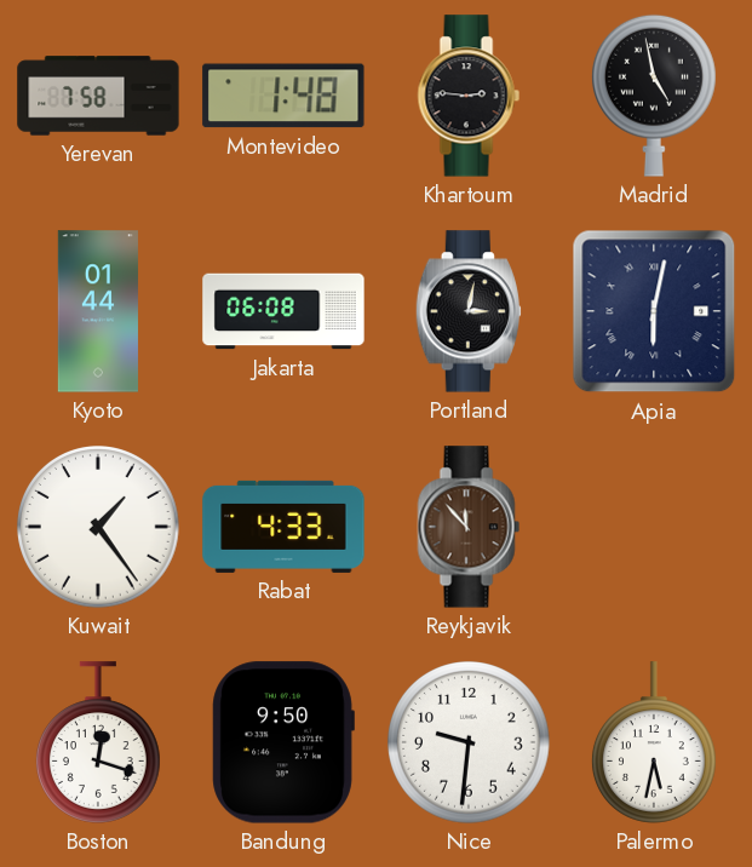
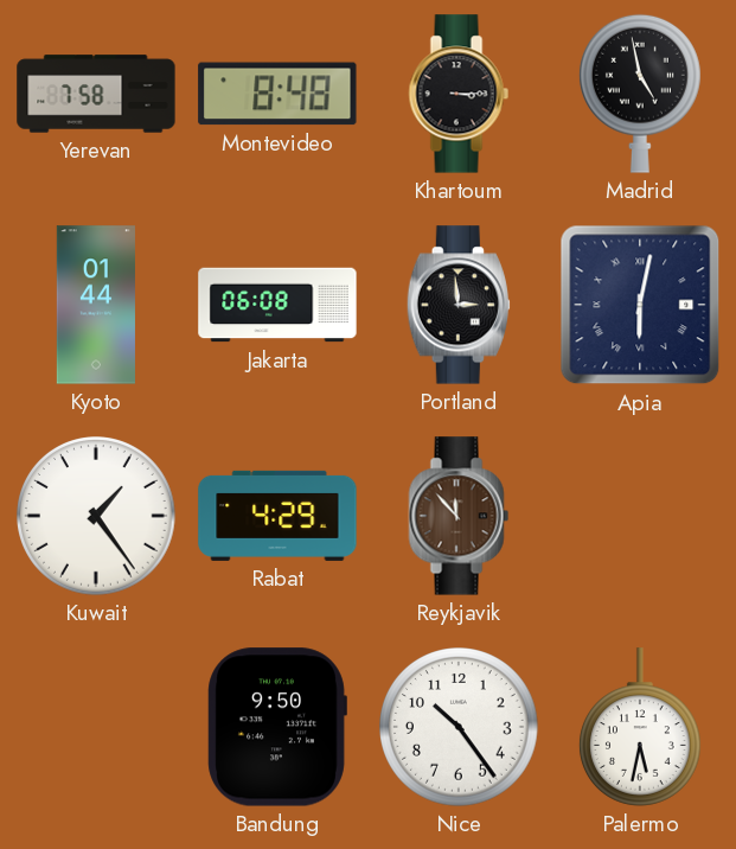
Montevideo: 1:48 -> 8:48 (277, 94)
Khartoum: 2:46 -> 3:15 (459, 94)
Portland: 3:02 -> 2:59 (459, 305)
Rabat: 4:33 -> 4:29 (277, 516)
Boston: 12:18 -> none (98, 742)
Nice: 9:31 -> 10:24 (460, 728)
